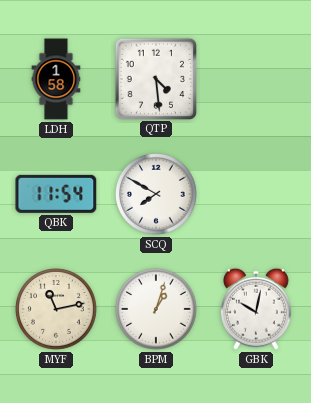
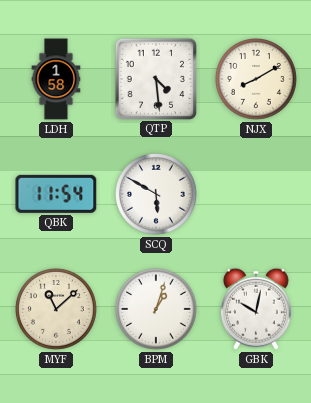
NJX: none -> 8:10 (257, 80)
SCQ: 7:50 -> 5:50 (157, 195)
MYF: 11:13 -> 11:08 (57, 310)
